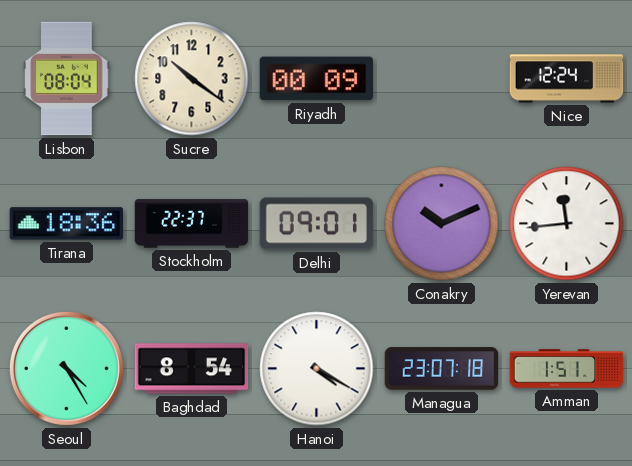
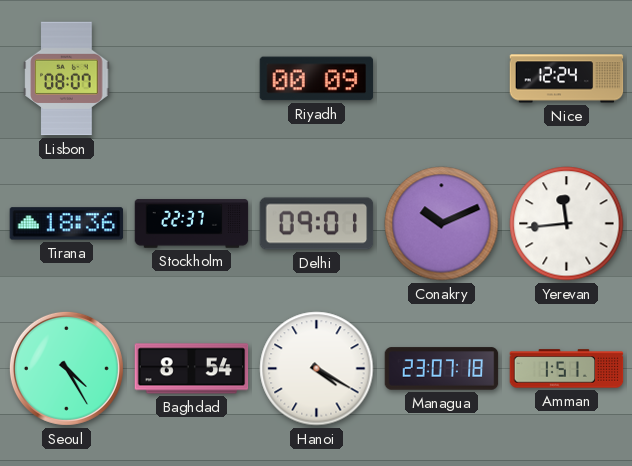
Lisbon: 08:04 -> 08:07 (67, 79)
Sucre: 10:21 -> none (192, 79)
